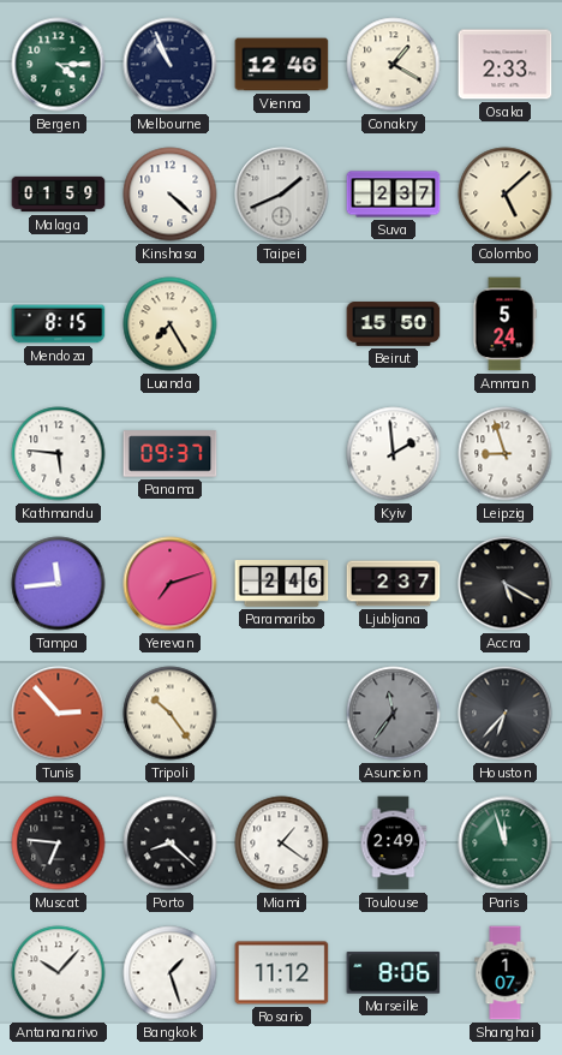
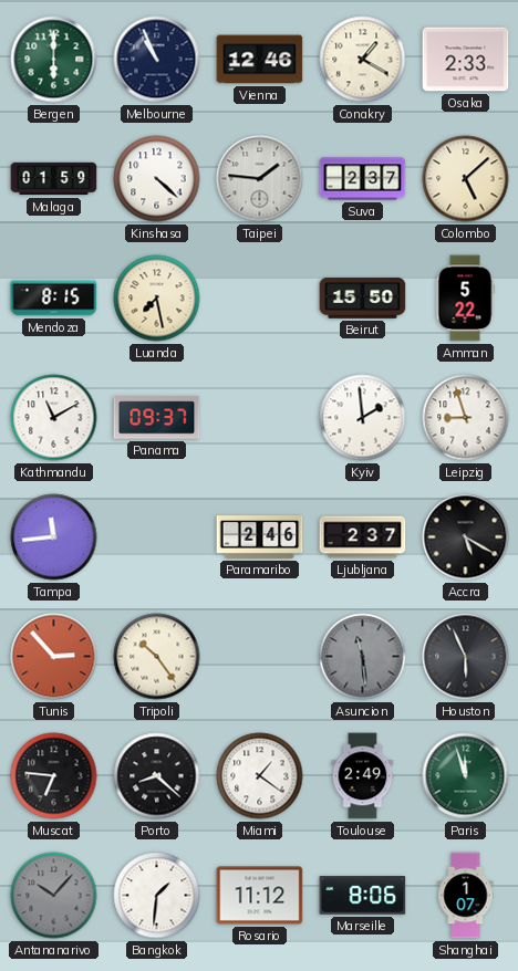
Bergen: 4:15 -> 6:00 (54, 60)
Taipei: 1:41 -> 1:46 (260, 179)
Luanda: 7:25 -> 7:28 (157, 299)
Amman: 5:24 -> 5:22 (465, 299)
Kathmandu: 5:46 -> 11:10 (54, 418)
Yerevan: 7:12 -> none (171, 584)
Asuncion: 11:36 -> 11:29 (363, 657)
Houston: 6:37 -> 5:56 (466, 657)
Antananarivo dial: white -> grey (54, 896)
Bangkok: 1:27 -> 1:31 (157, 896)
